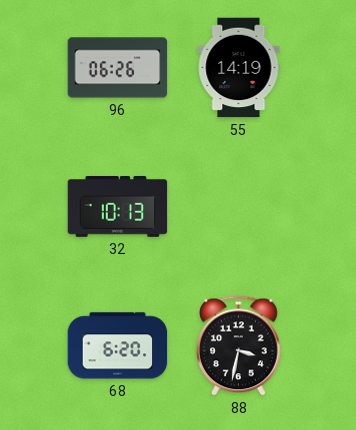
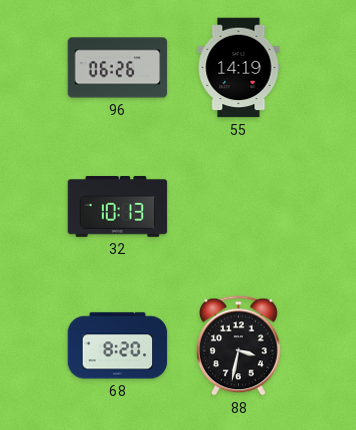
68: 6:20 -> 8:20 (118, 346)
